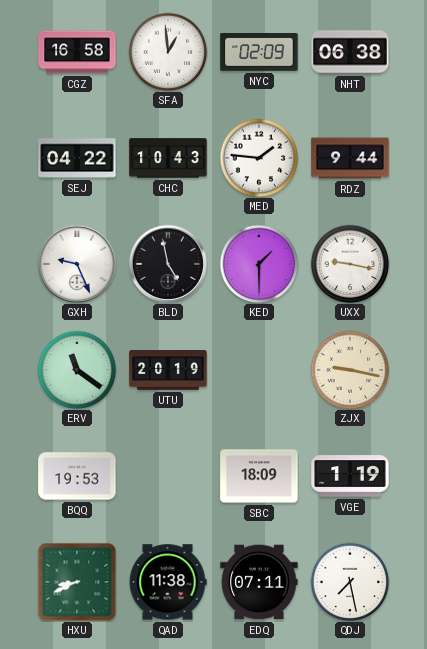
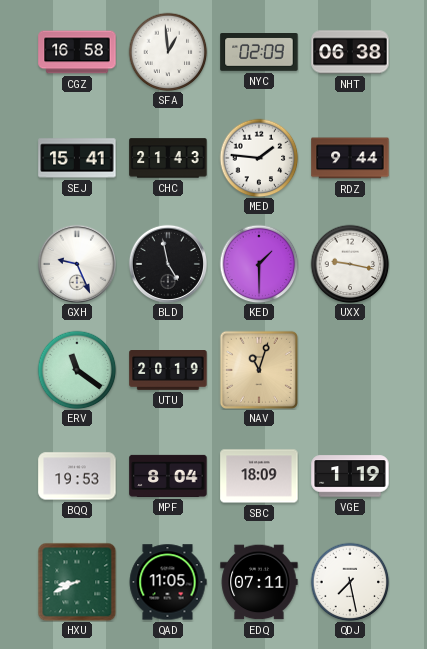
SEJ: 04:22 -> 15:41 (77, 158)
CHC: 10:43 -> 21:43 (168, 158)
NAV: none -> 11:03 (259, 370)
ZJX: 9:17 -> none (350, 370)
MPF: none -> 8:04 (168, 476)
QAD: 11:38 -> 11:05 (168, 582)
